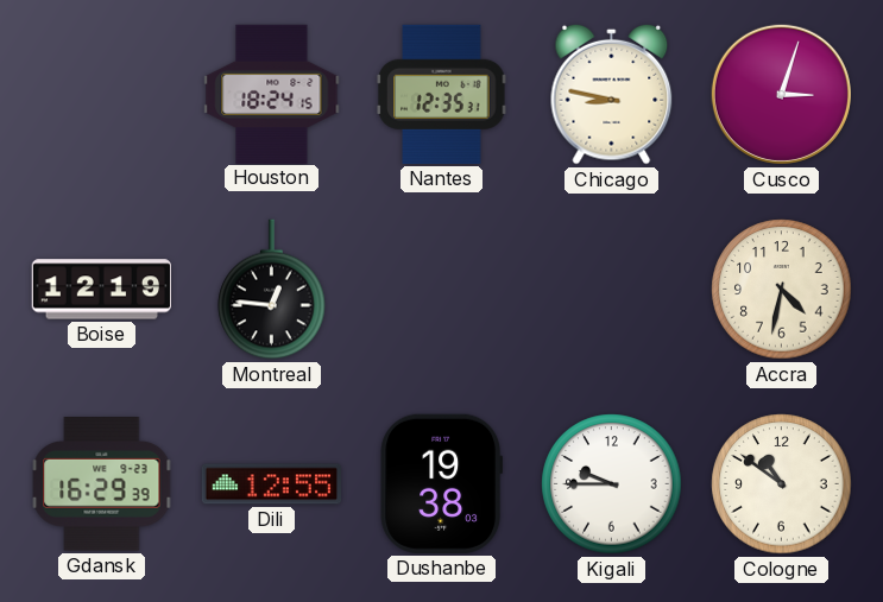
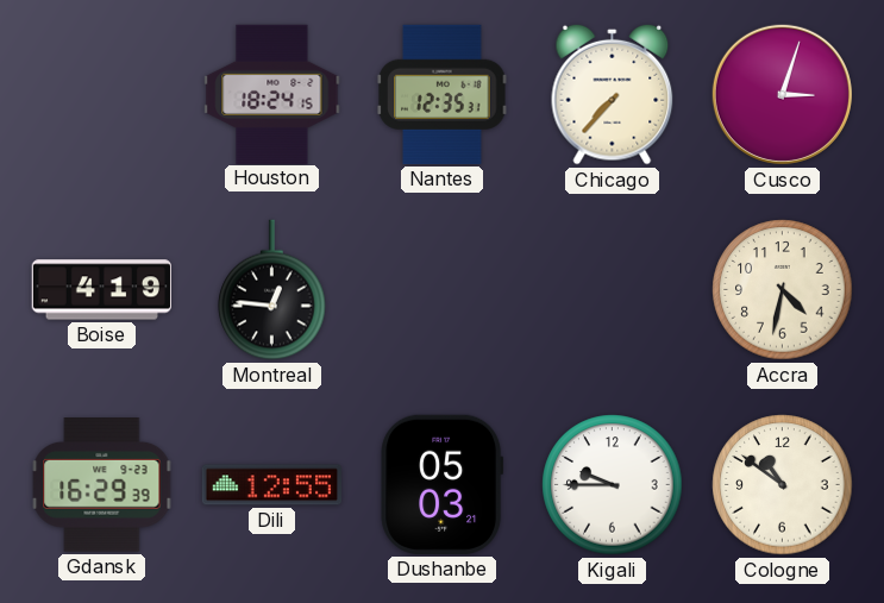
Chicago: 8:47 -> 7:37 (613, 94)
Boise: 12:19 -> 4:19 (101, 290)
Dushanbe: 19:38 -> 05:03 (443, 484)
